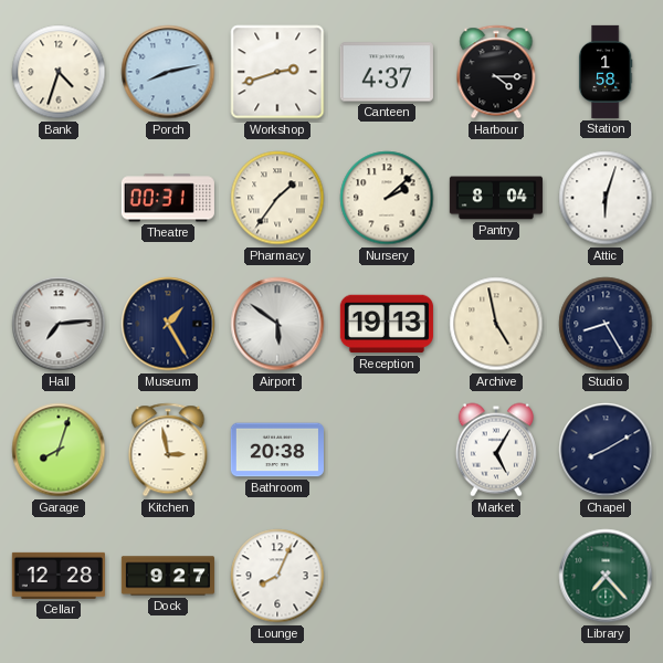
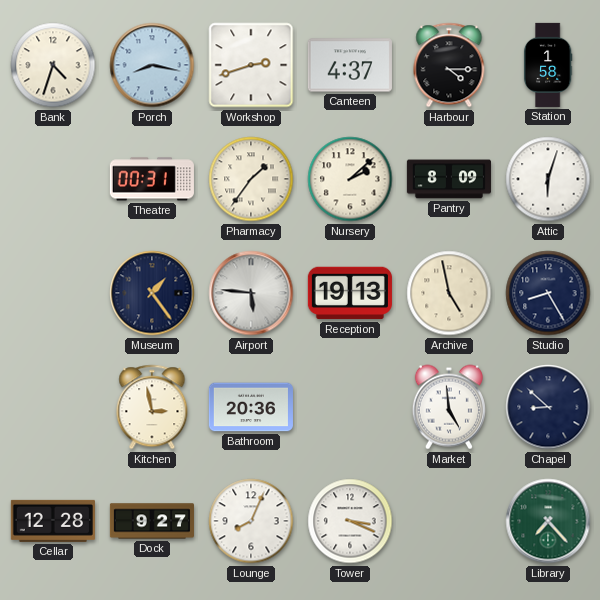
Porch: 8:13 -> 8:17 (152, 65)
Pantry: 8:04 -> 8:09 (449, 179)
Hall: 7:14 -> none (59, 324)
Museum: 1:25 -> 1:24 (152, 293)
Airport: 5:51 -> 5:46 (251, 293)
Garage: 8:03 -> none (59, 450)
Bathroom: 20:38 -> 20:36 (251, 407)
Market: 5:05 -> 4:59 (449, 407)
Chapel: 8:10 -> 8:52 (548, 407)
Tower: none -> 3:19 (350, 521)
